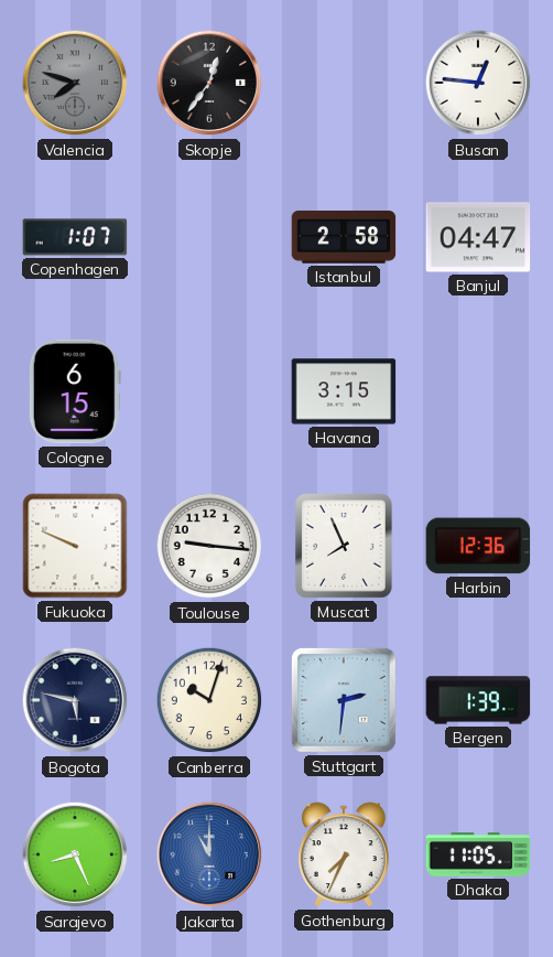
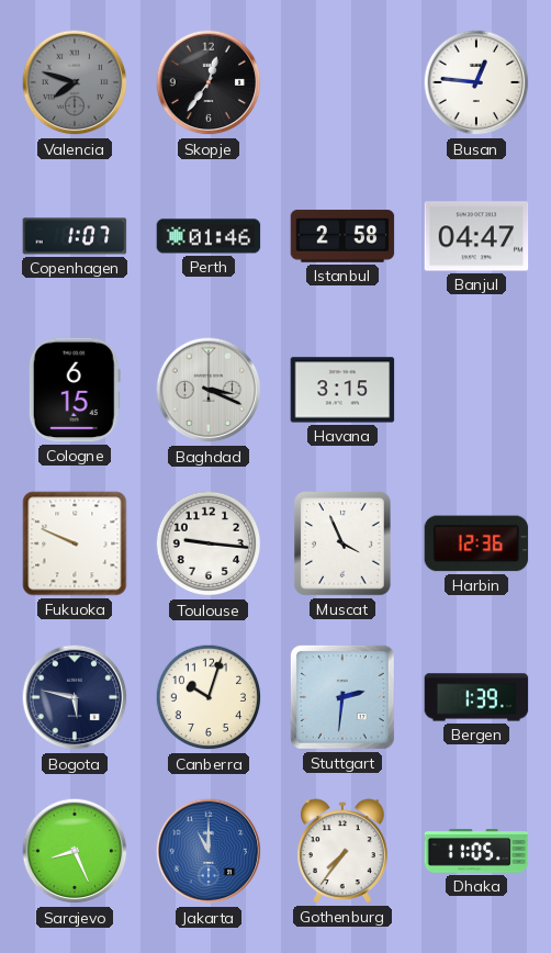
Perth: none -> 01:46 (209, 236)
Baghdad: none -> 3:19 (209, 390)
Muscat: 7:56 -> 3:56 (342, 543)
Gothenburg: 7:34 -> 7:36 (344, 851)
